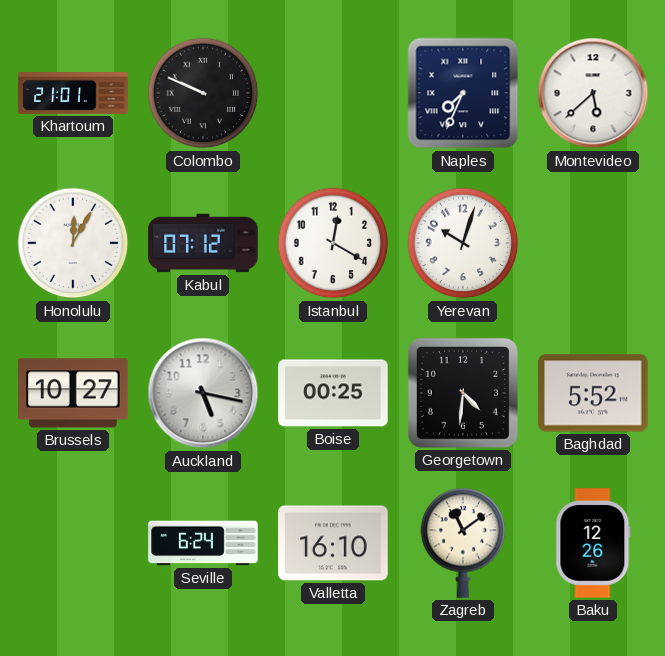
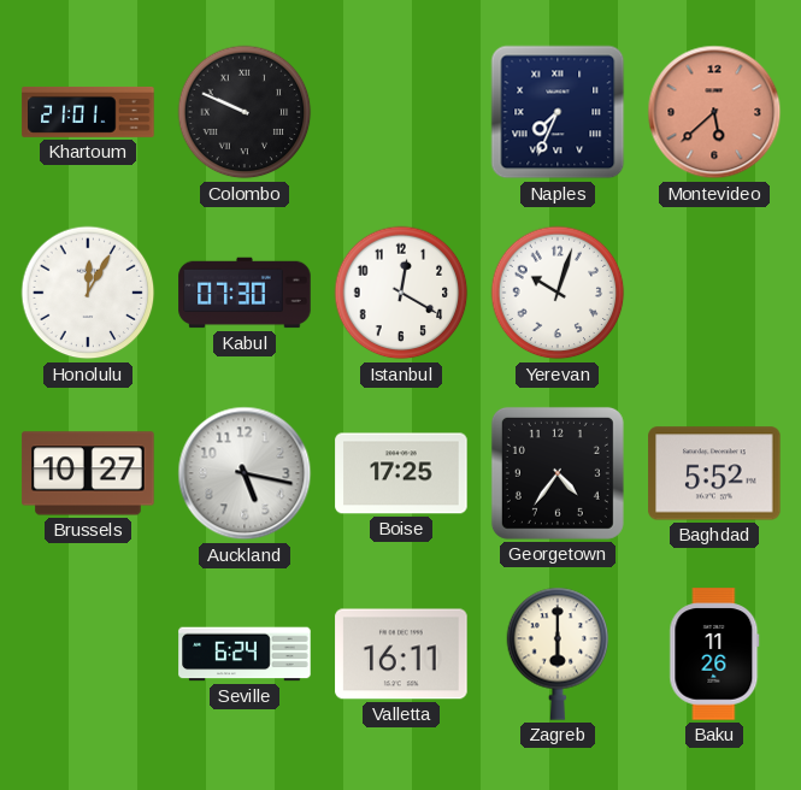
Montevideo dial: white -> salmon (714, 112)
Kabul: 07:12 -> 07:30 (245, 293)
Boise: 00:25 -> 17:25 (401, 473)
Georgetown: 4:31 -> 4:36 (558, 473)
Valletta: 16:10 -> 16:11 (401, 654)
Zagreb: 11:09 -> 6:00 (558, 654)
Baku: 12:26 -> 11:26 (714, 654)
